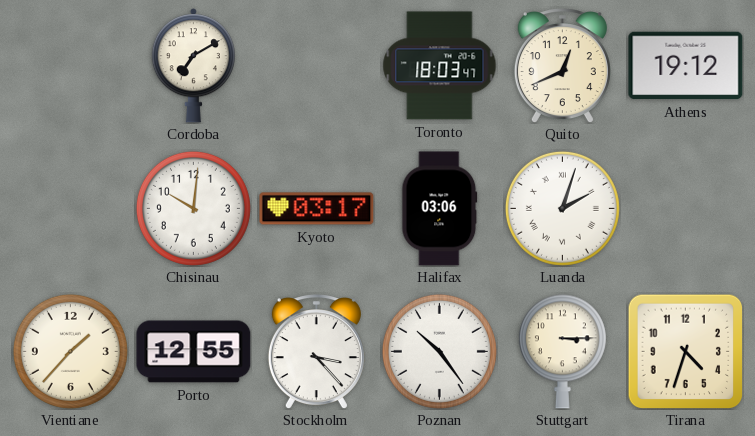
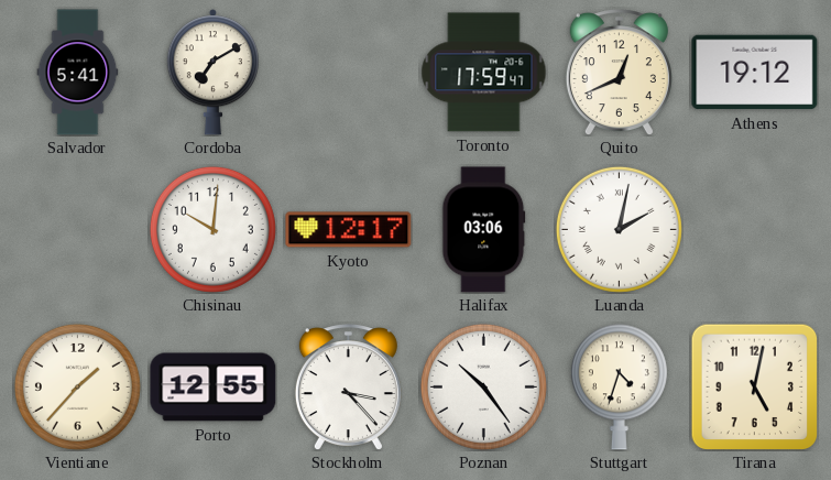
Salvador: none -> 5:41 (78, 73)
Toronto: 18:03 -> 17:59 (484, 73)
Kyoto: 03:17 -> 12:17 (349, 230)
Luanda: 2:03 -> 2:02 (619, 229)
Stuttgart: 3:15 -> 4:33 (619, 388)
Tirana: 4:33 -> 5:02 (754, 386)
